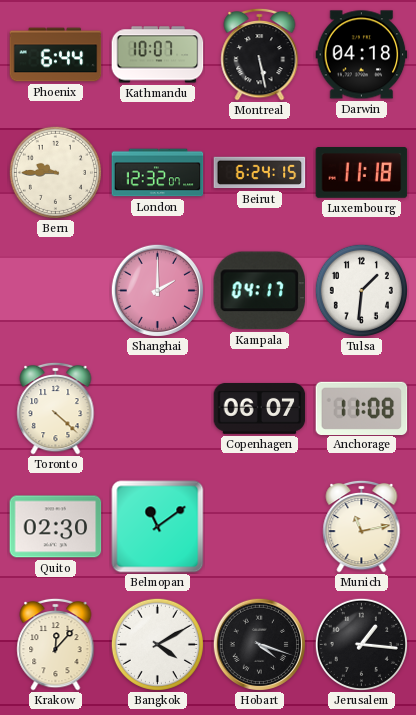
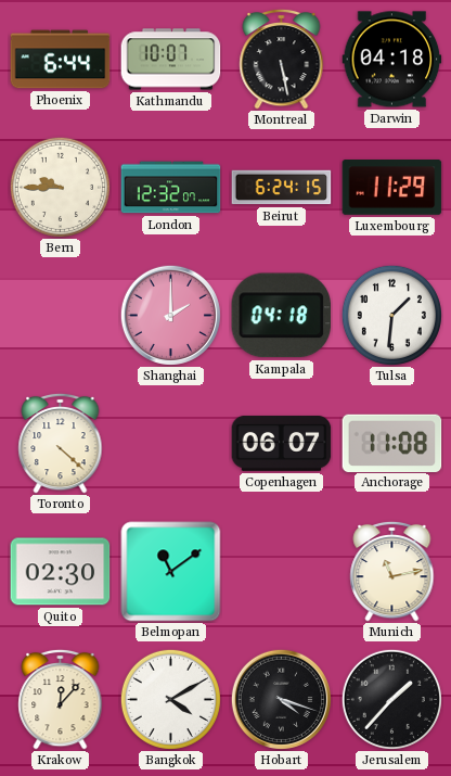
Luxembourg: 11:18 -> 11:29 (392, 188)
Kampala: 04:17 -> 04:18 (281, 316)
Jerusalem: 1:16 -> 1:37 (391, 699)
